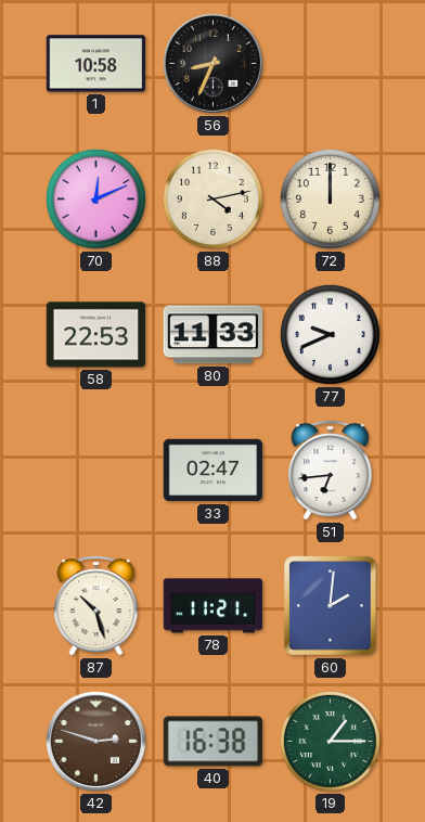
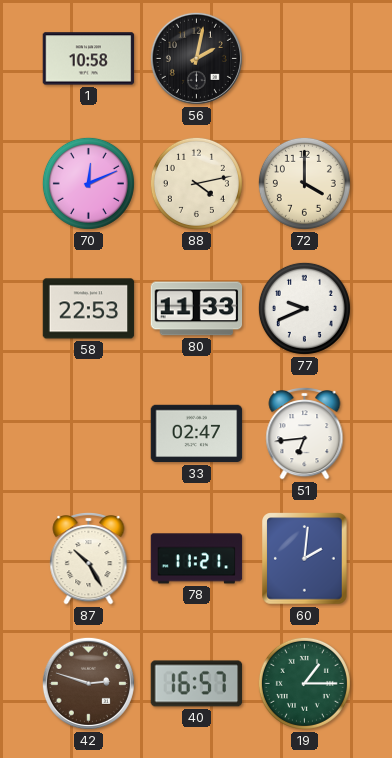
56: 8:34 -> 2:02 (196, 58)
72: 12:00 -> 4:00 (304, 183)
87: 10:27 -> 10:25 (89, 559)
40: 16:38 -> 16:57 (197, 684)
